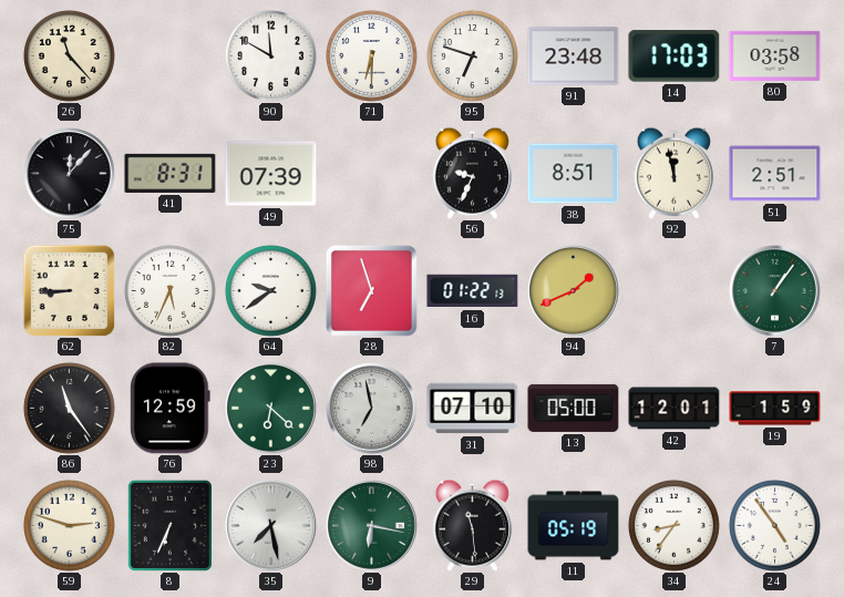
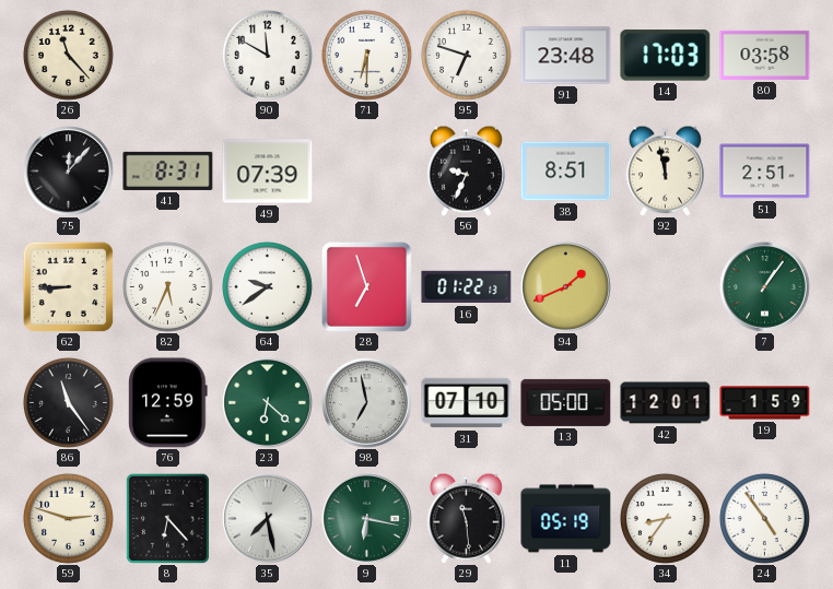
8: 6:34 -> 6:23 (167, 518)
